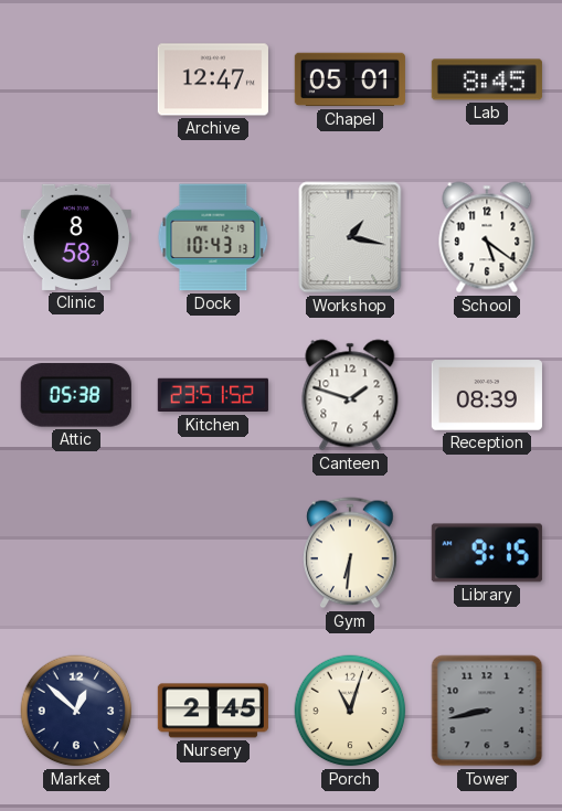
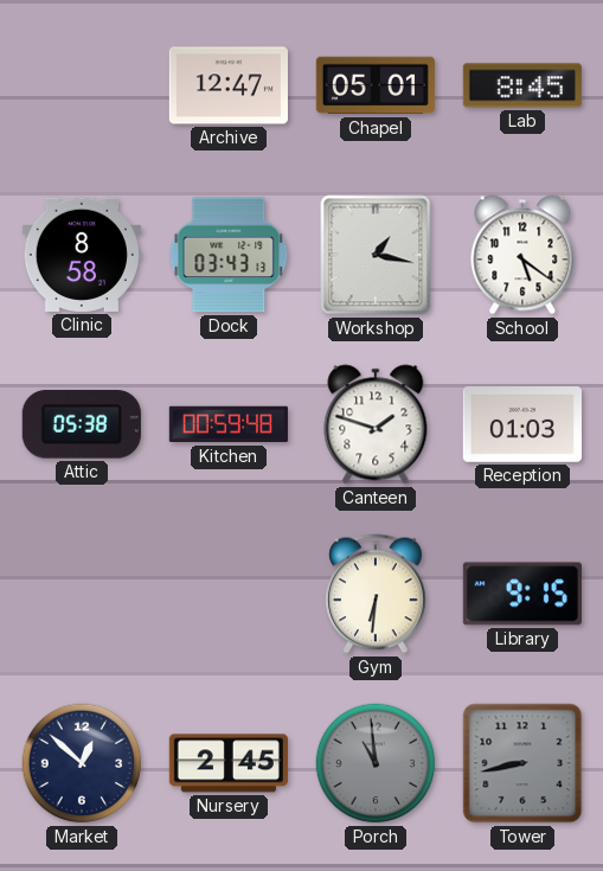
Dock: 10:43 -> 03:43 (229, 255)
Kitchen: 23:51 -> 00:59 (229, 424)
Reception: 08:39 -> 01:03 (522, 424)
Porch: 11:03 -> 10:59 (376, 763)
Porch dial: cream -> grey (376, 763)
